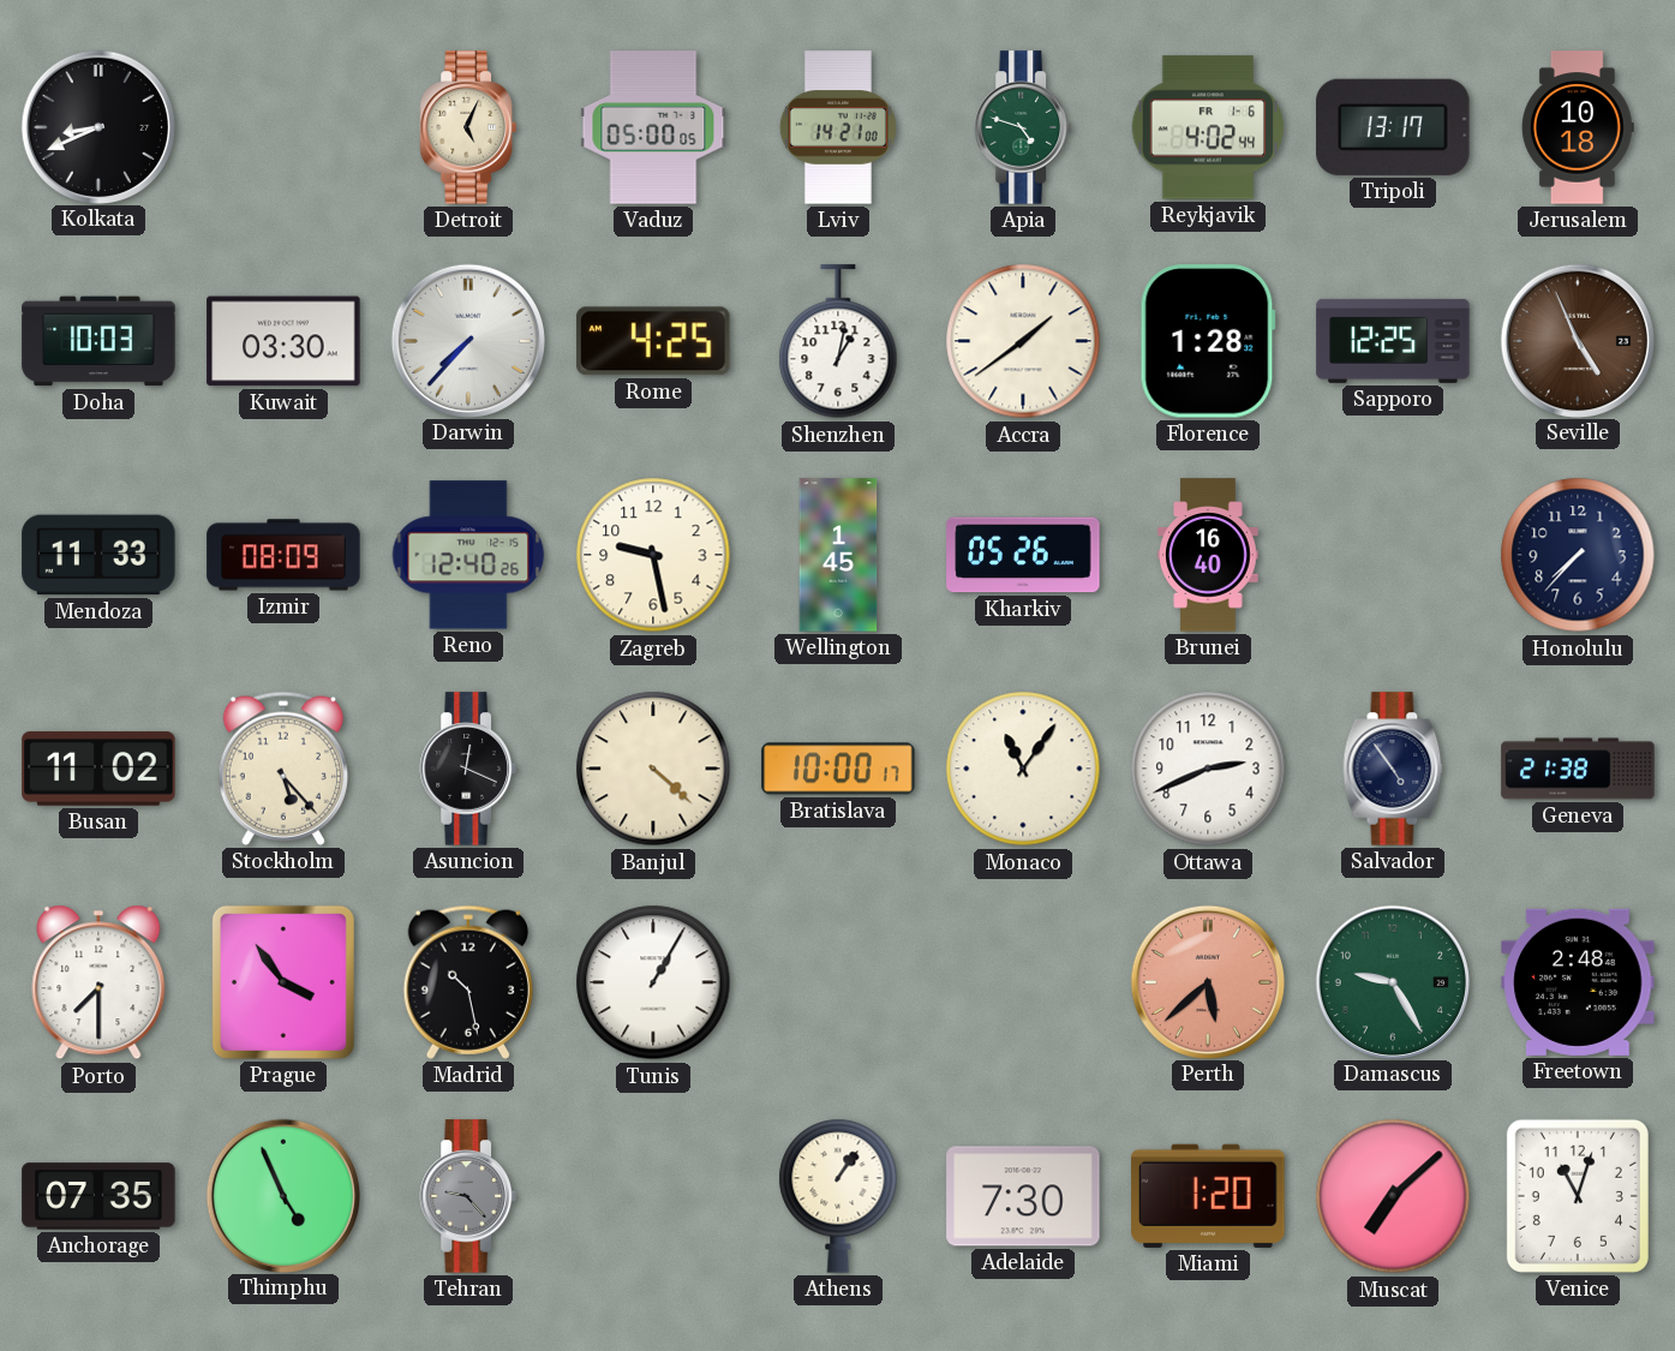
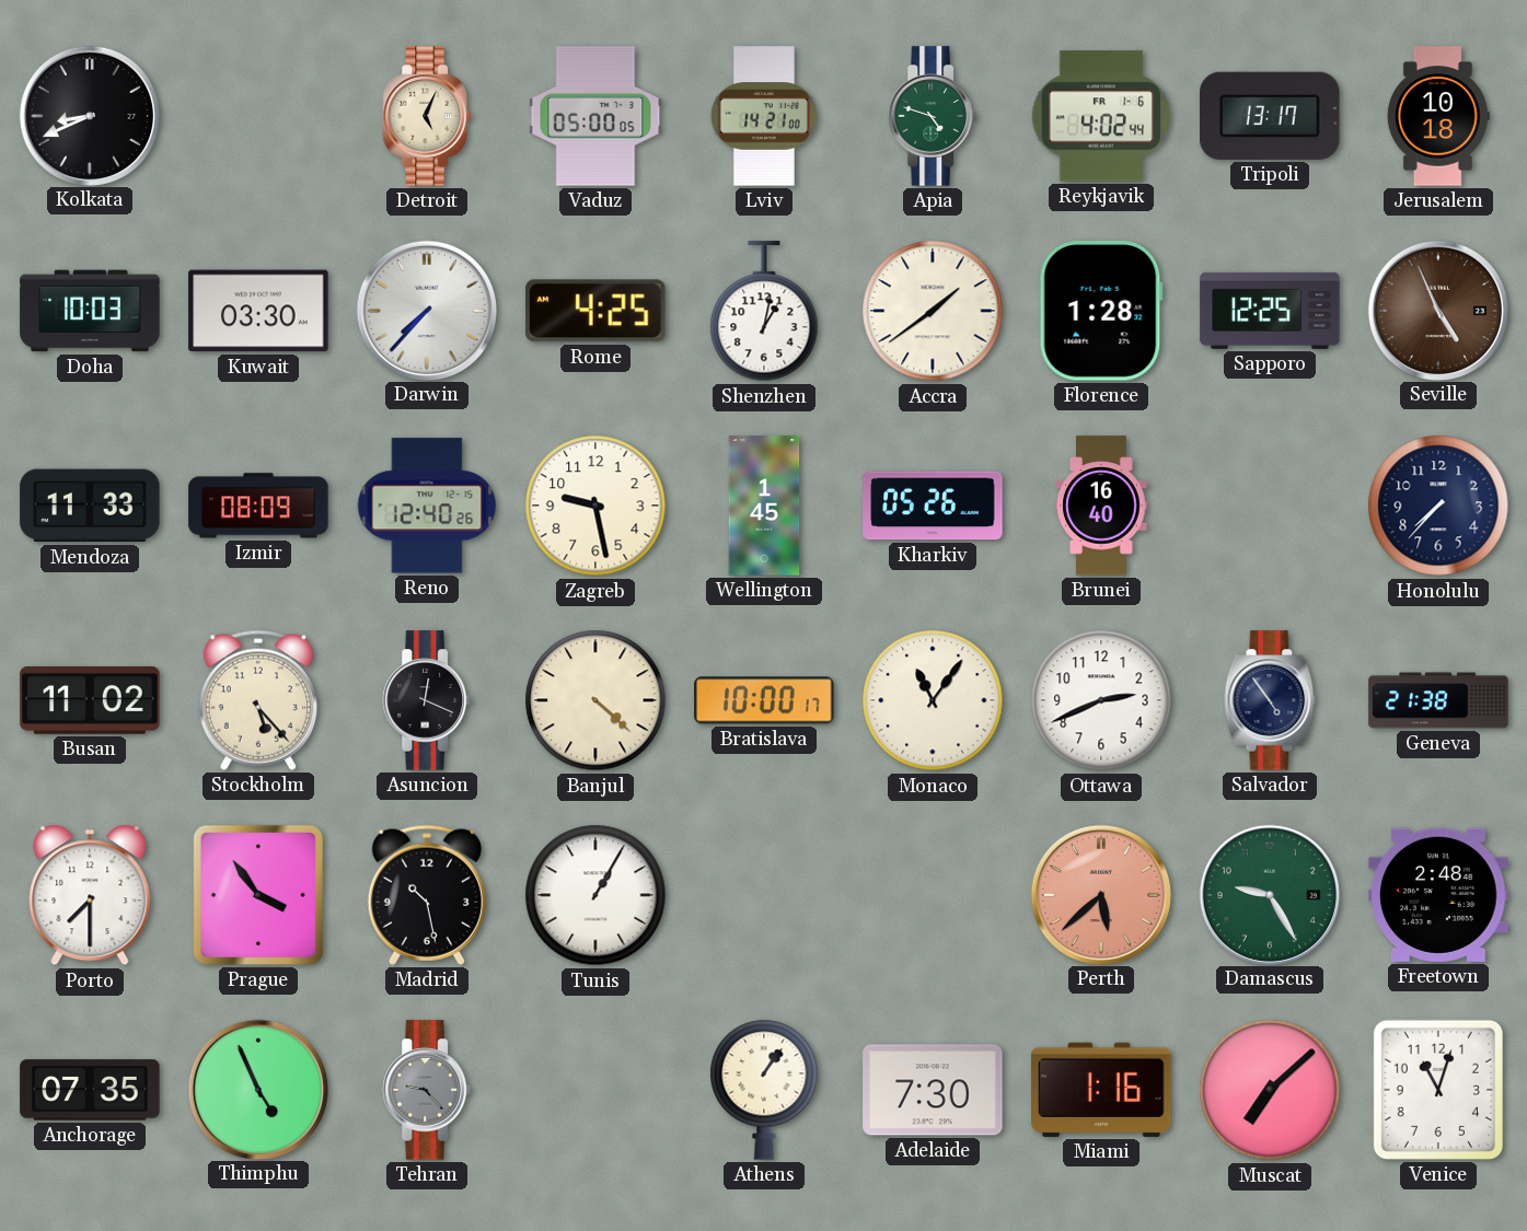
Miami: 1:20 -> 1:16 (1101, 1090)
